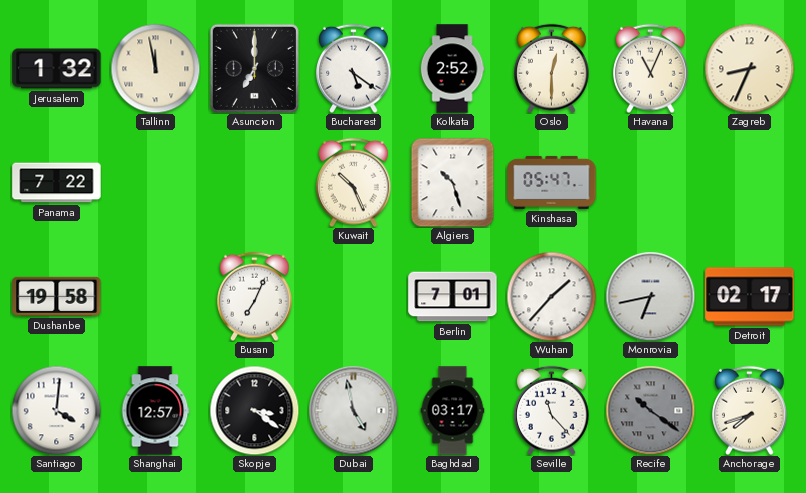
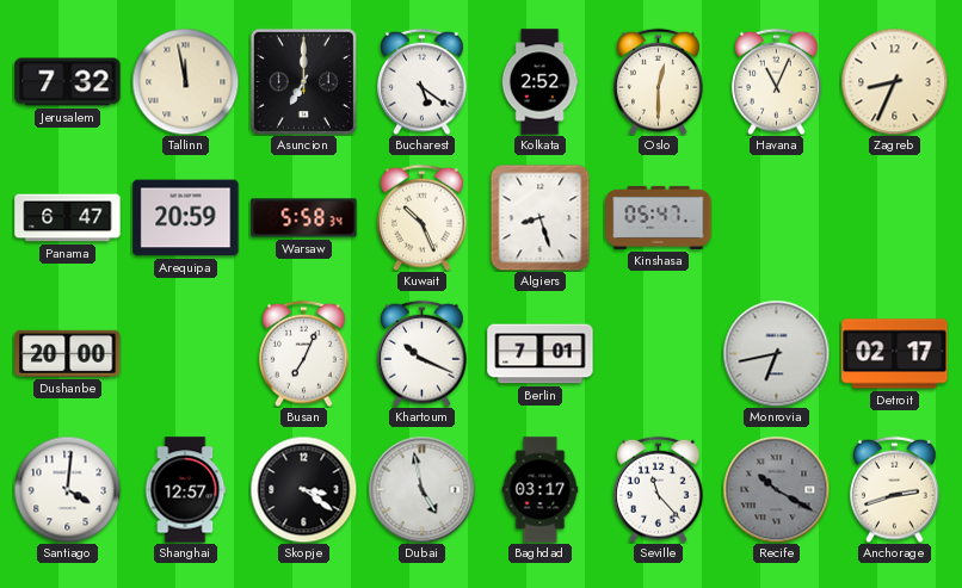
Jerusalem: 1:32 -> 7:32 (68, 82)
Panama: 7:22 -> 6:47 (68, 218)
Arequipa: none -> 20:59 (186, 218)
Warsaw: none -> 5:58 (304, 218)
Algiers: 10:27 -> 8:27 (541, 217)
Dushanbe: 19:58 -> 20:00 (68, 353)
Khartoum: none -> 10:19 (423, 353)
Wuhan: 1:37 -> none (551, 296)
Recife: 10:21 -> 10:20 (776, 489)
Anchorage: 7:42 -> 2:42 (895, 489)
